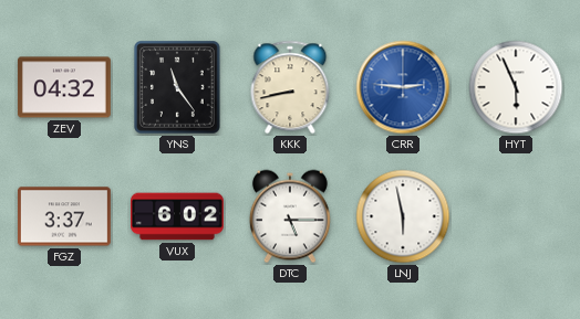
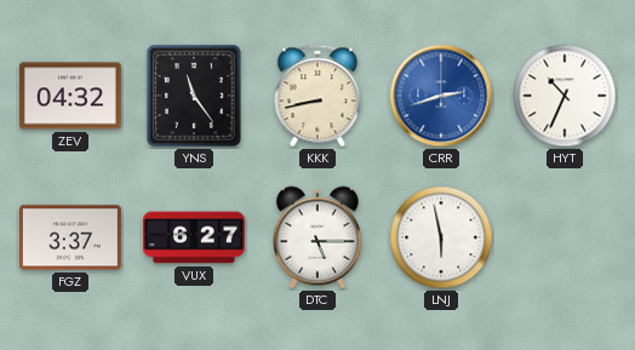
CRR: 2:46 -> 2:42 (441, 96)
HYT: 5:56 -> 10:34 (565, 96)
VUX: 6:02 -> 6:27 (195, 237)
